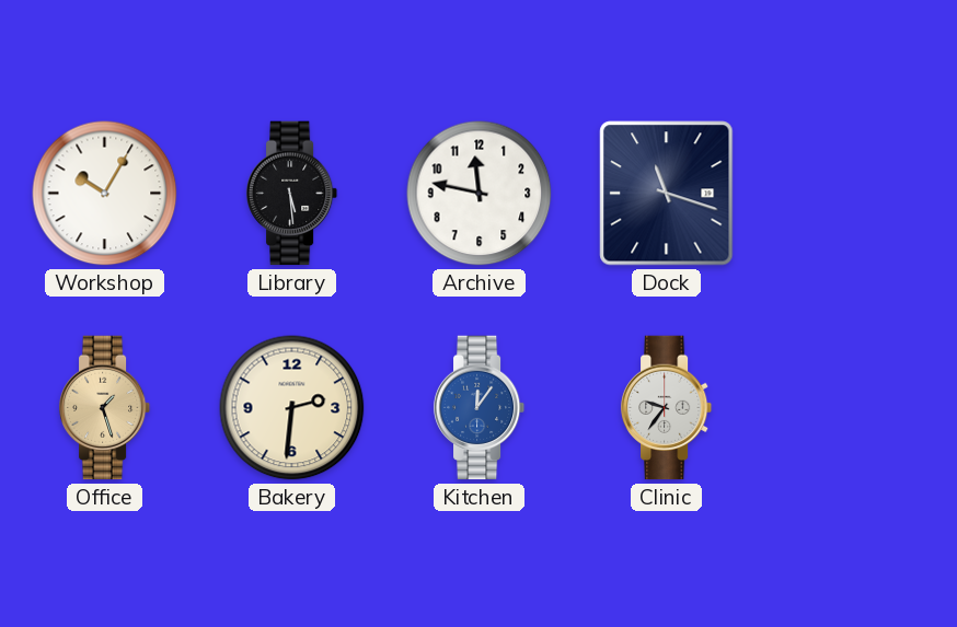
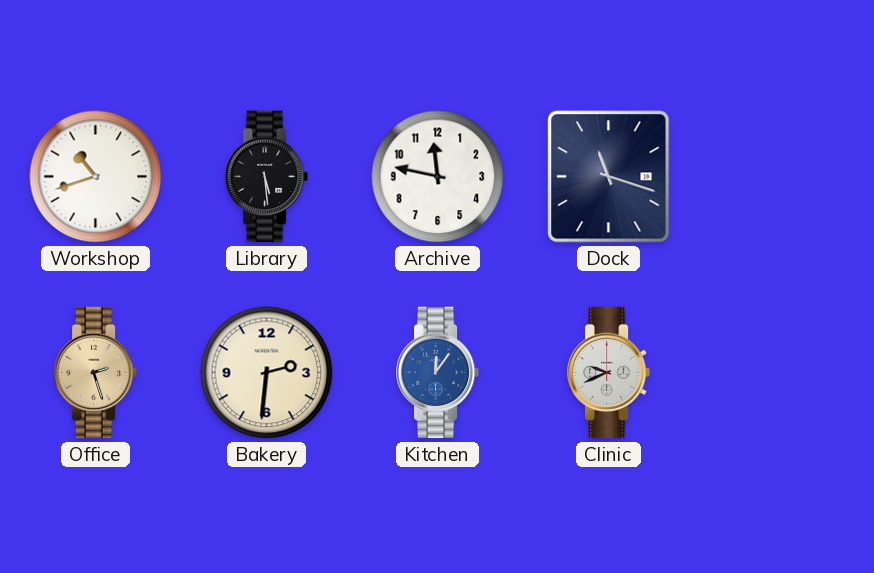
Workshop: 10:05 -> 10:42 (96, 177)
Office: 1:27 -> 2:27 (96, 373)
Clinic: 9:36 -> 9:41 (609, 373)
